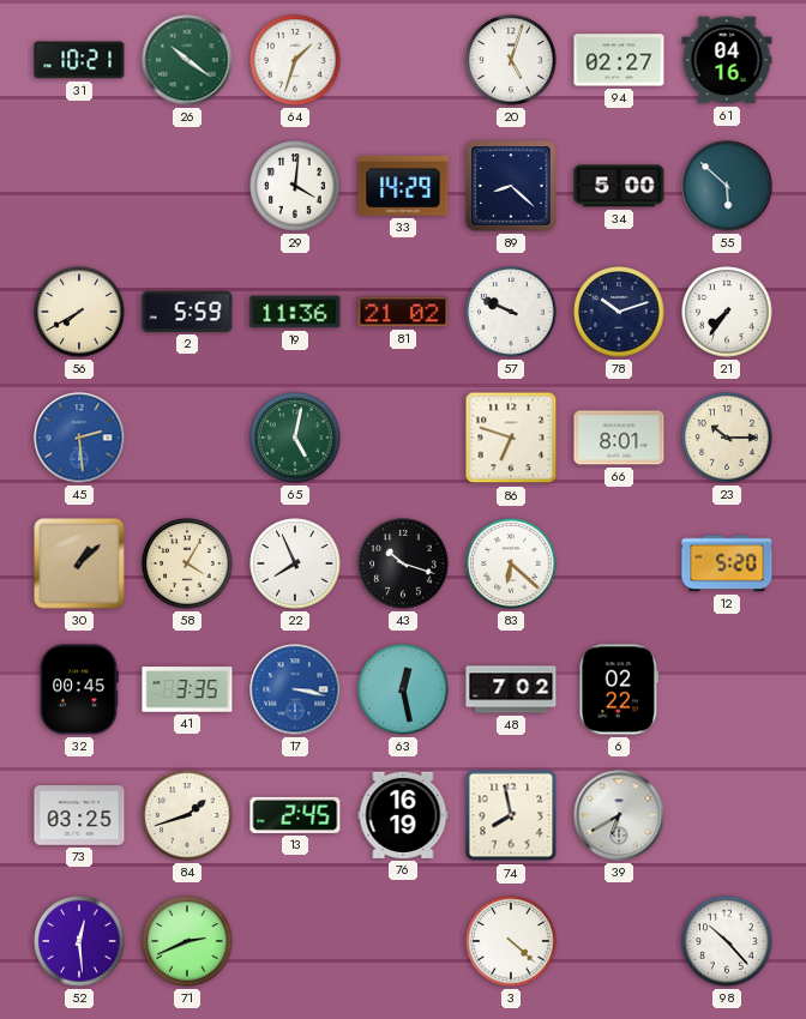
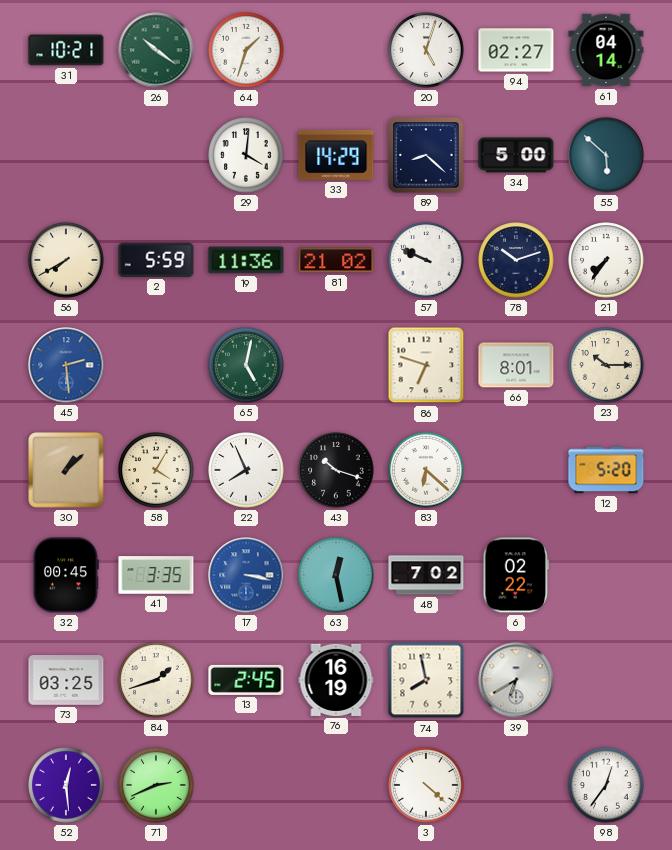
61: 04:16 -> 04:14 (606, 50)
98: 10:23 -> 12:36 (606, 785)
